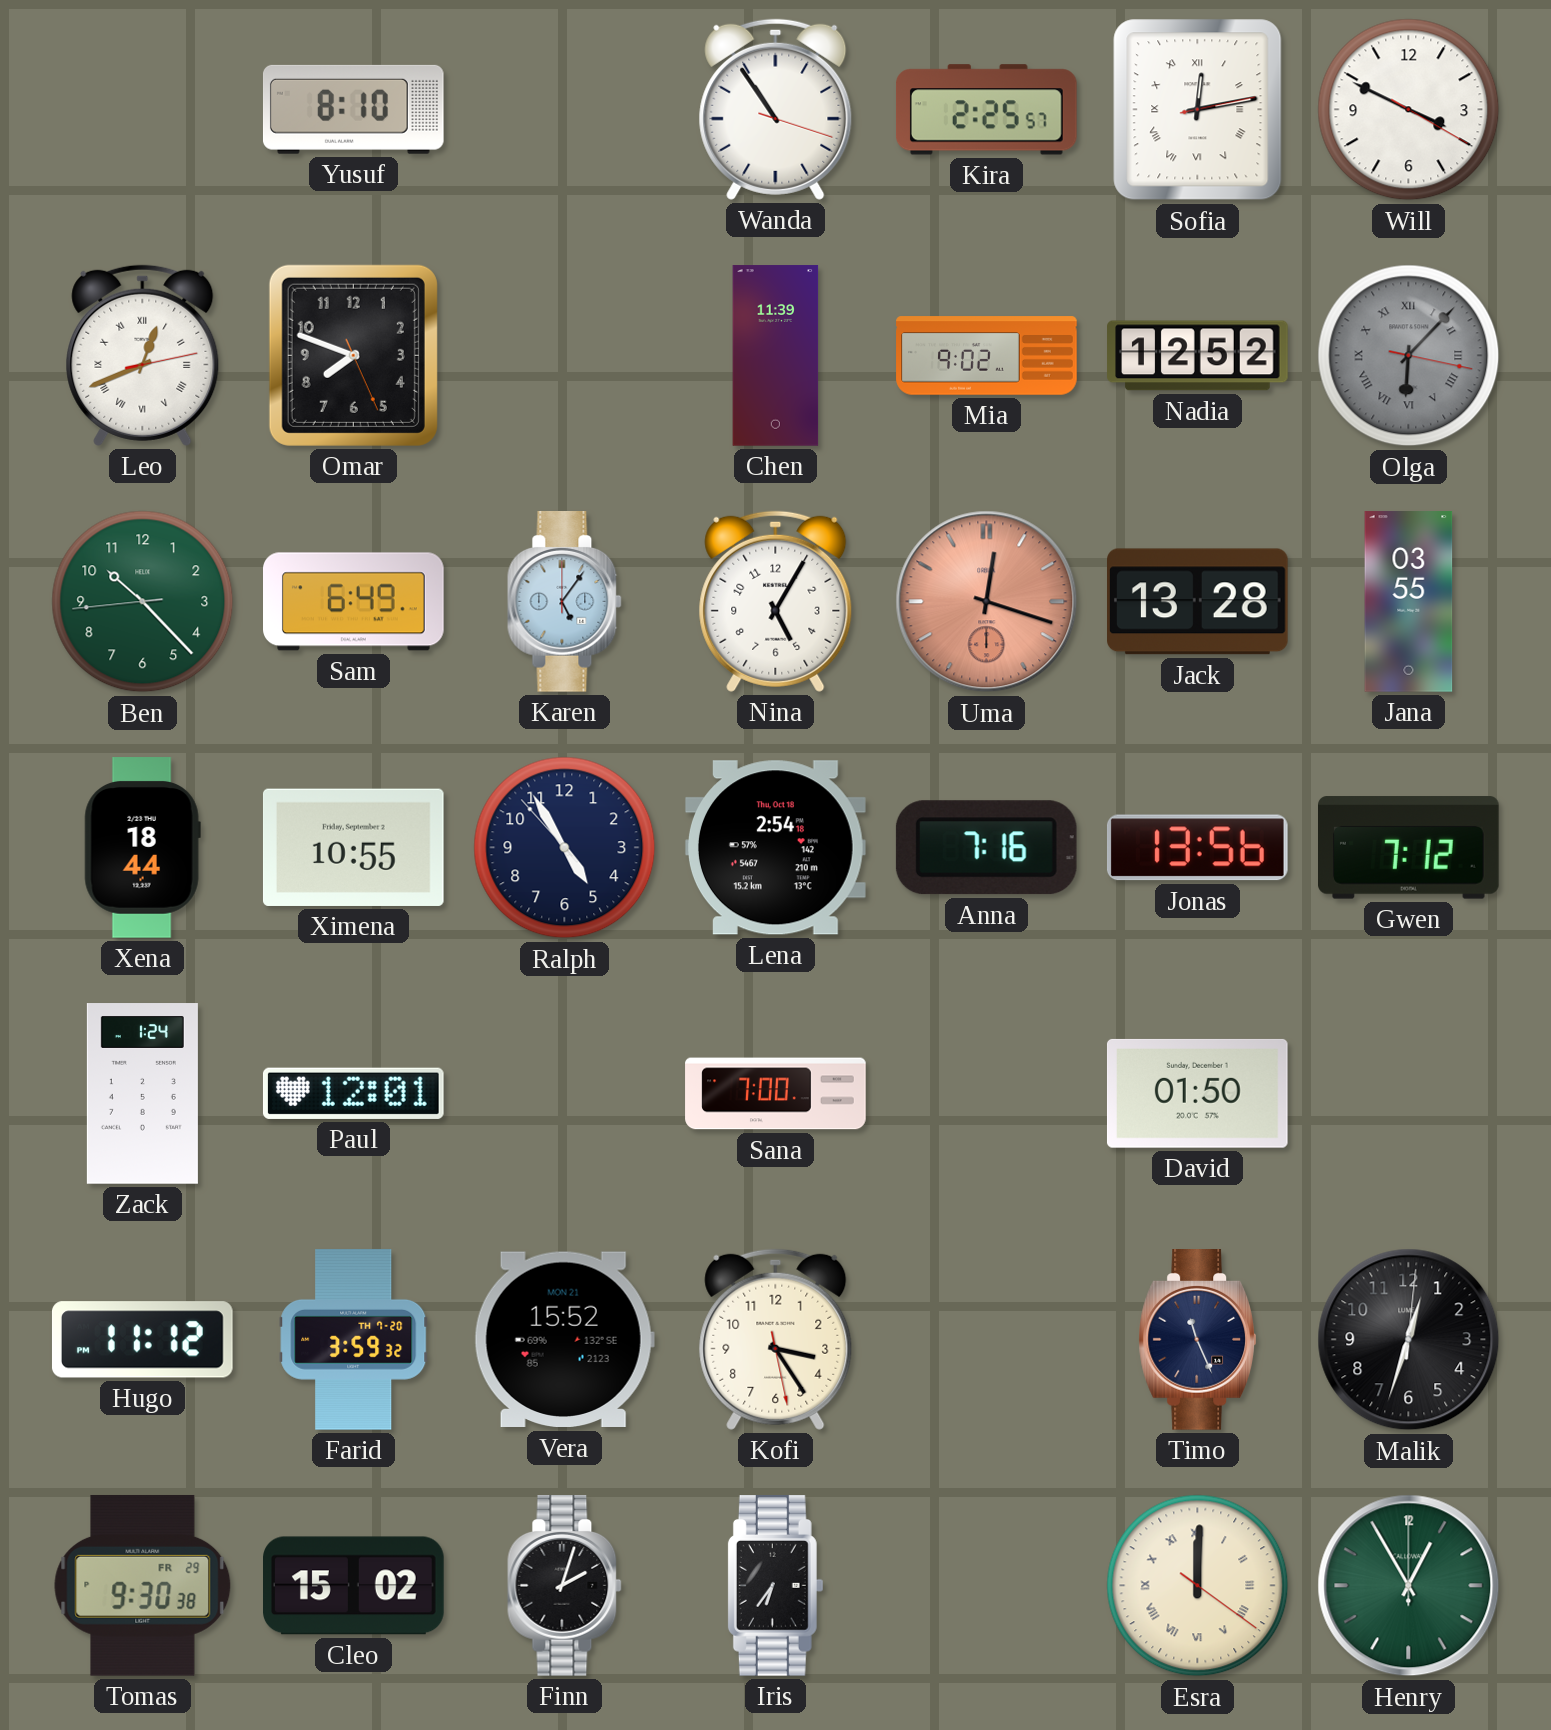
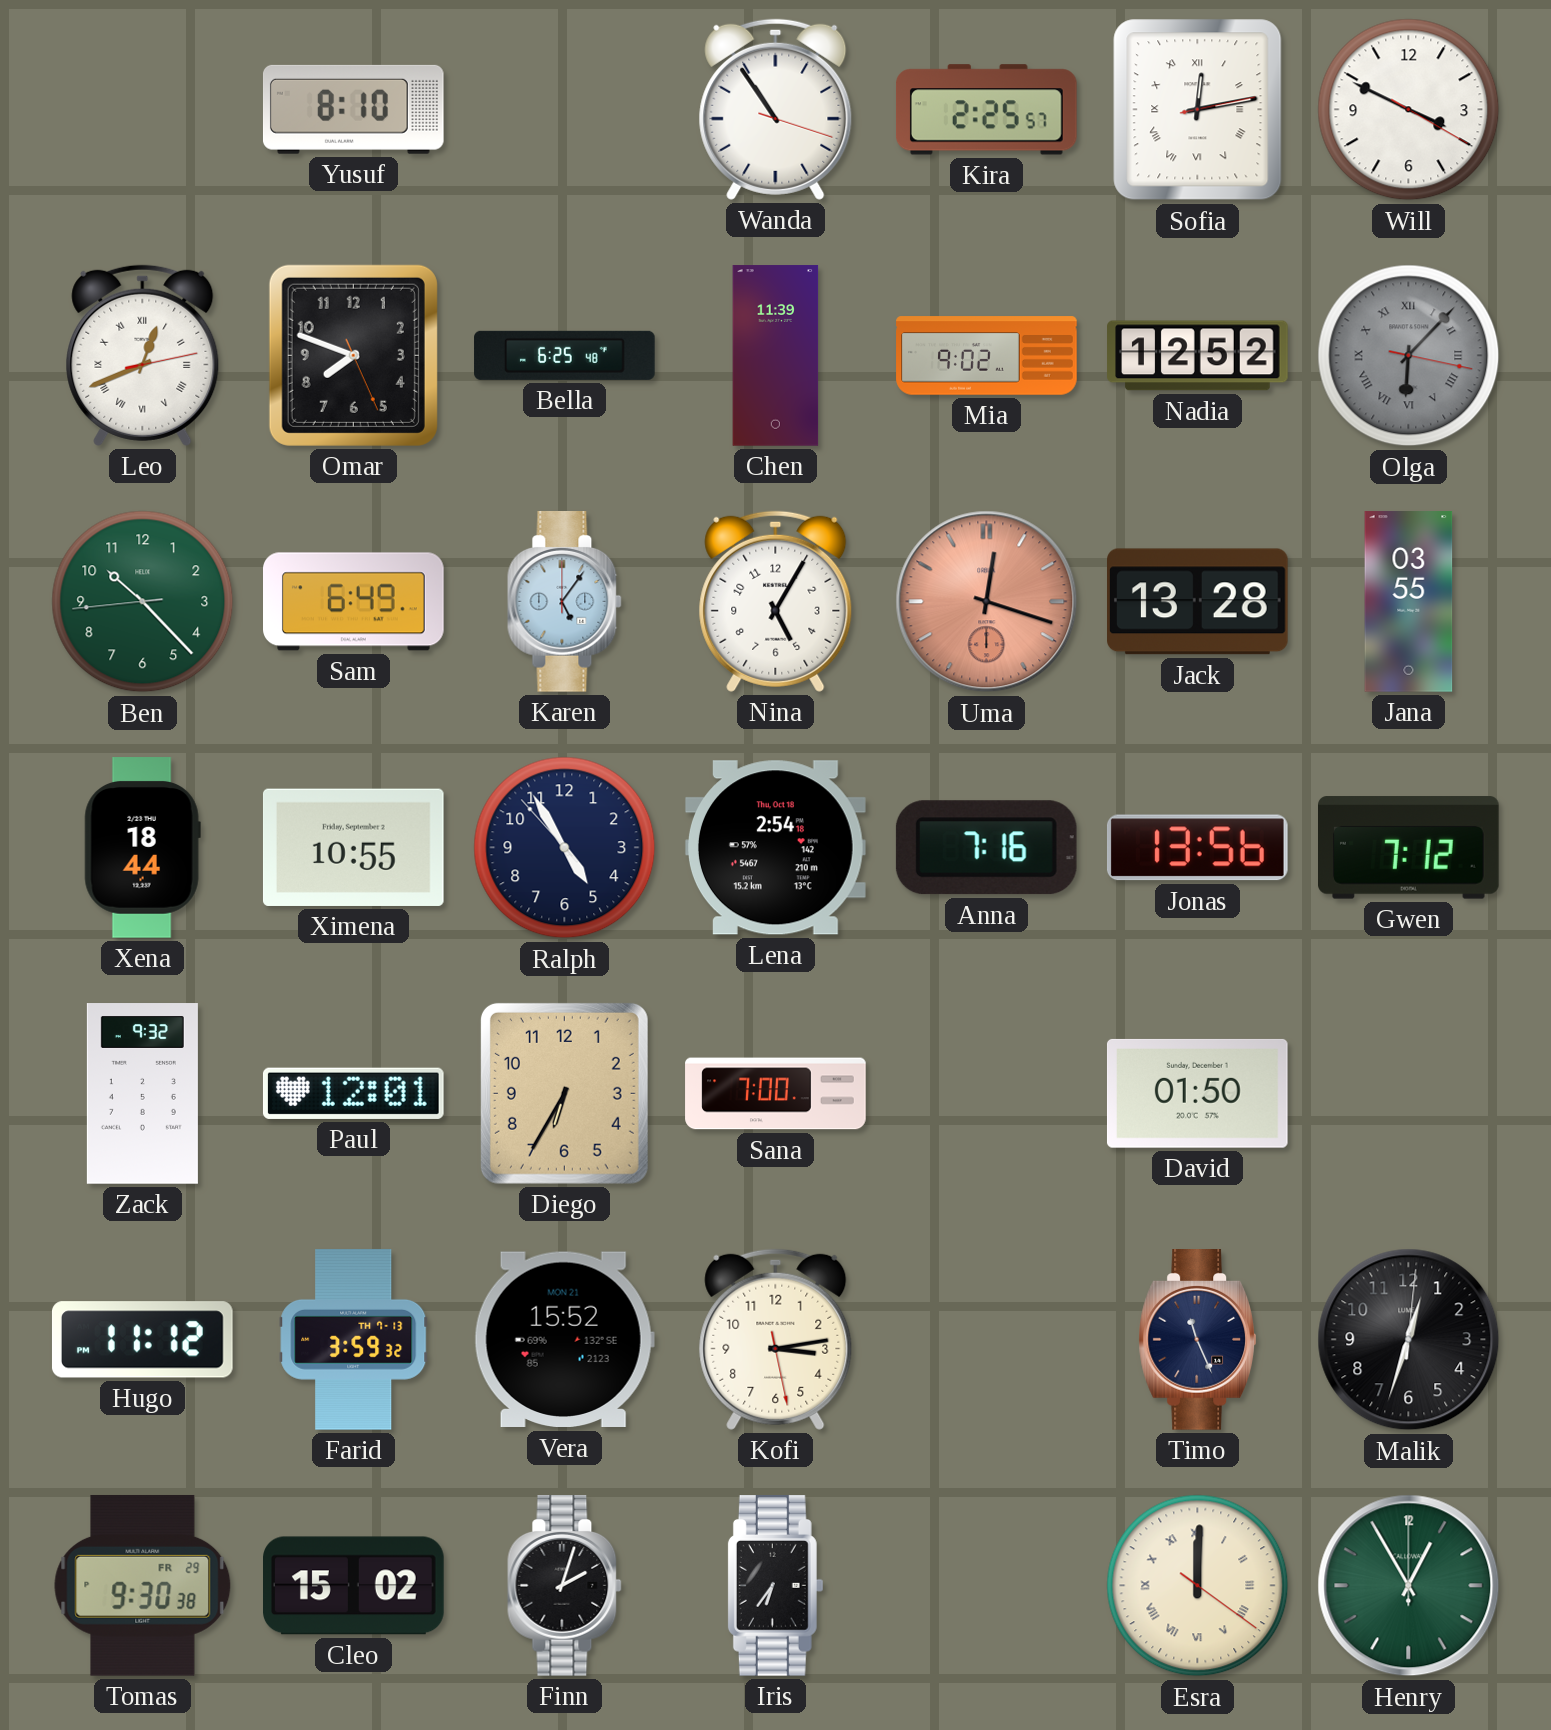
Bella: none -> 6:25 (565, 355)
Zack: 1:24 -> 9:32 (142, 1094)
Diego: none -> 6:35 (564, 1093)
Farid date: TH 7-20 -> TH 7-13 (354, 1340)
Kofi: 3:24 -> 3:13 (776, 1339)
